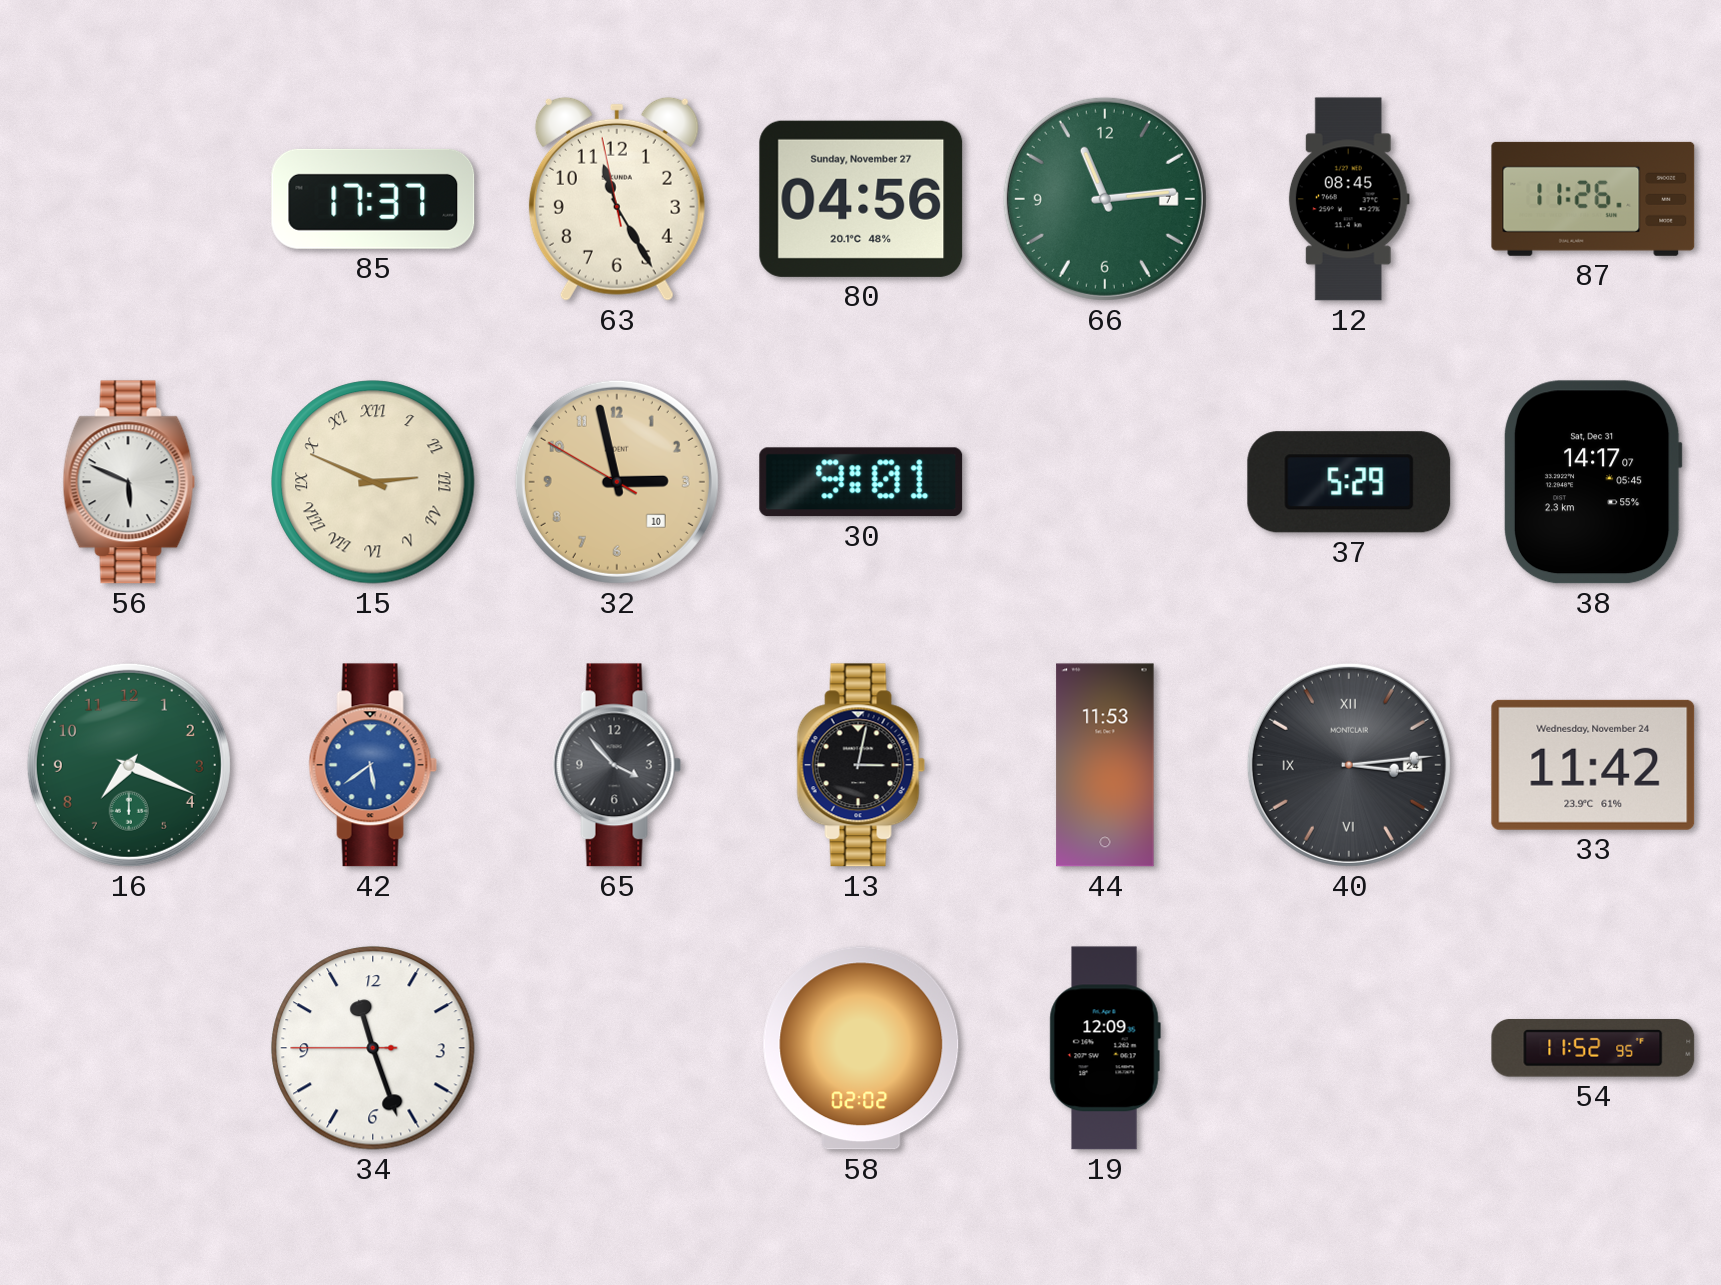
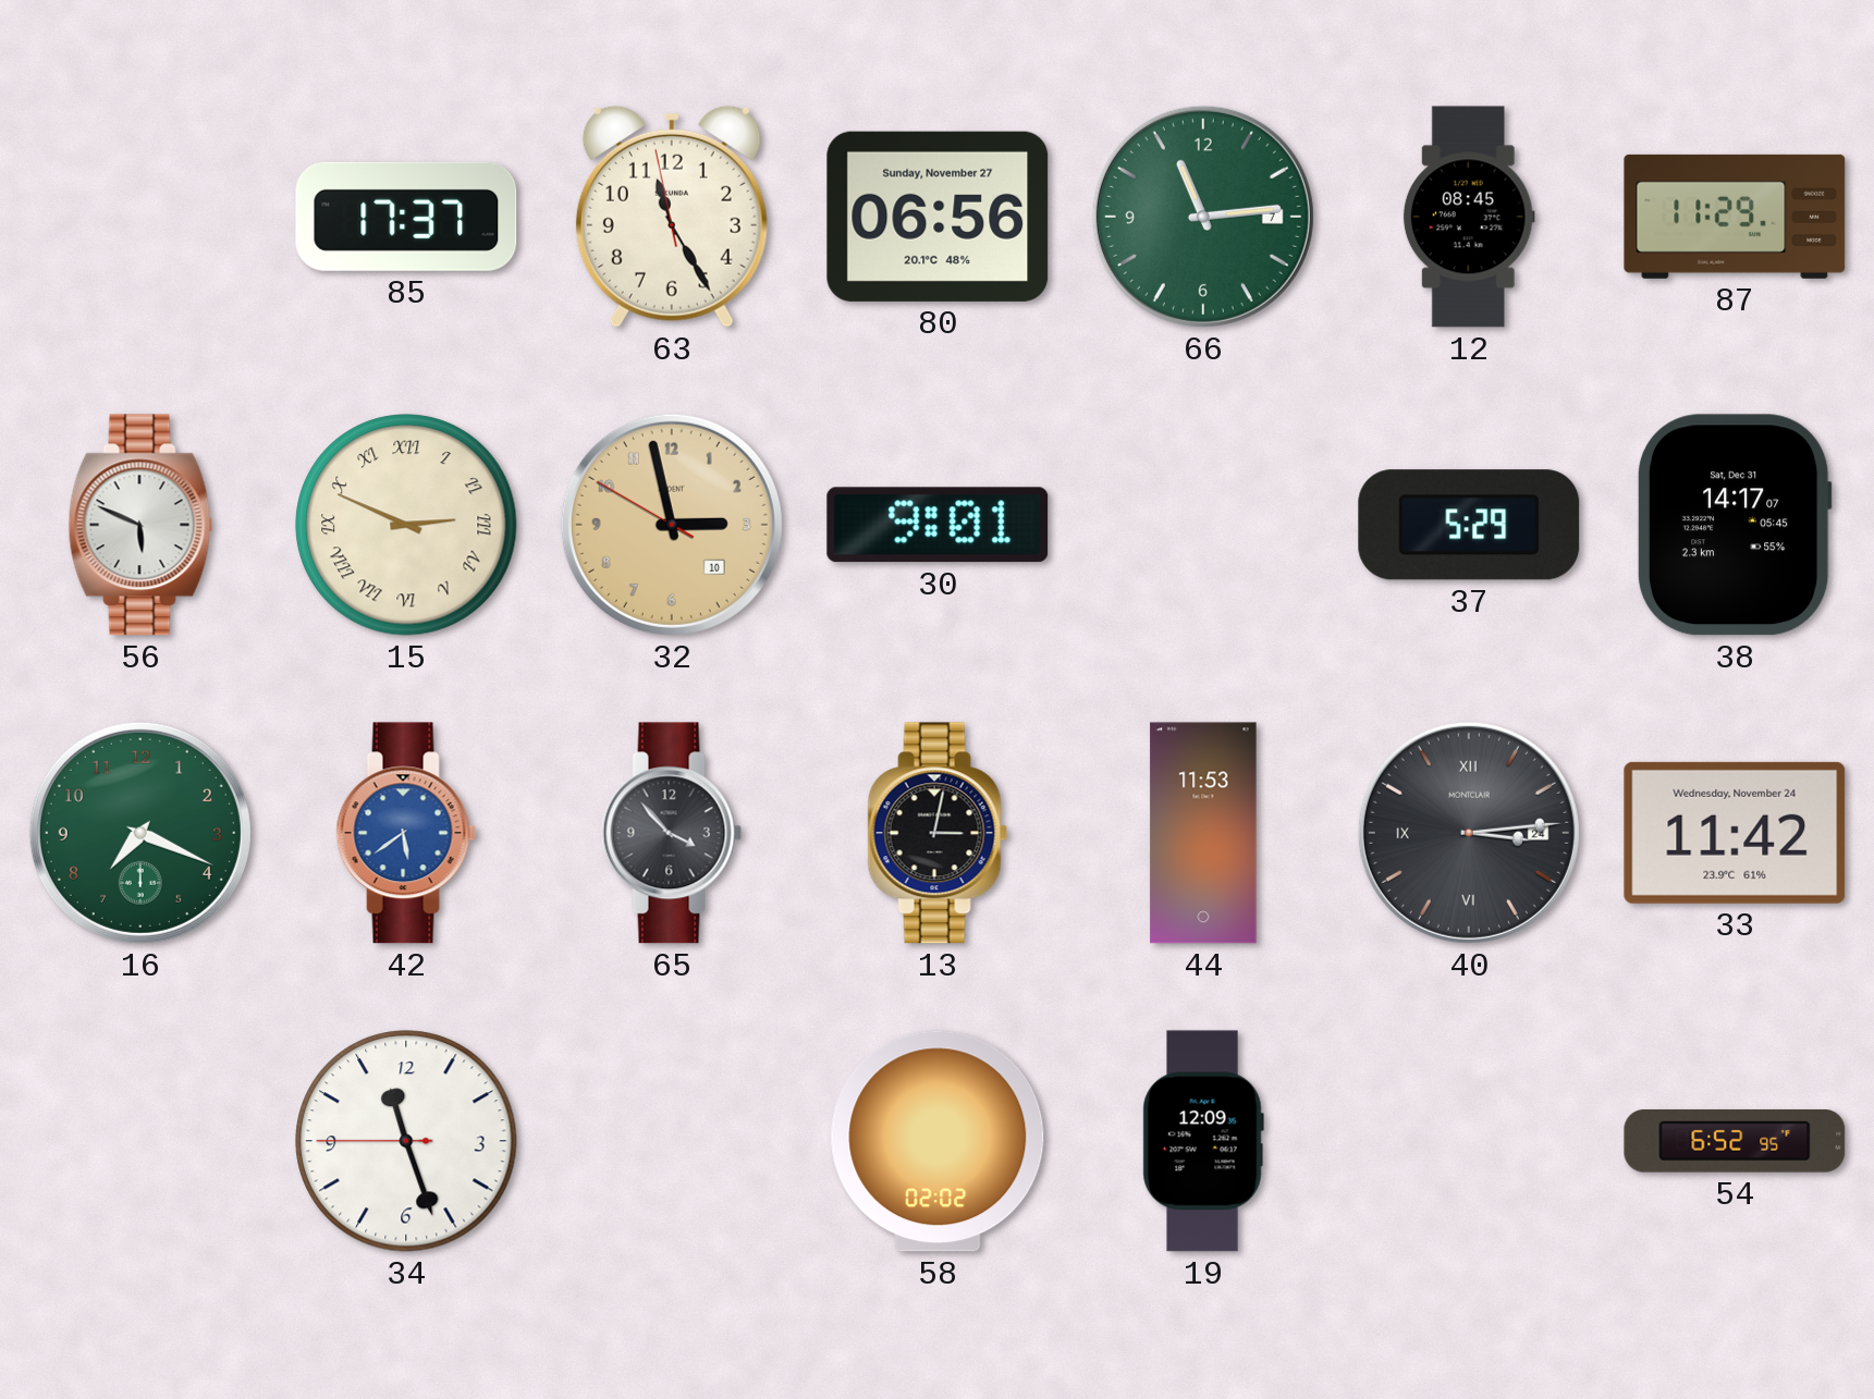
80: 04:56 -> 06:56 (938, 217)
87: 11:26 -> 11:29 (1735, 217)
54: 11:52 -> 6:52 (1735, 1142)
